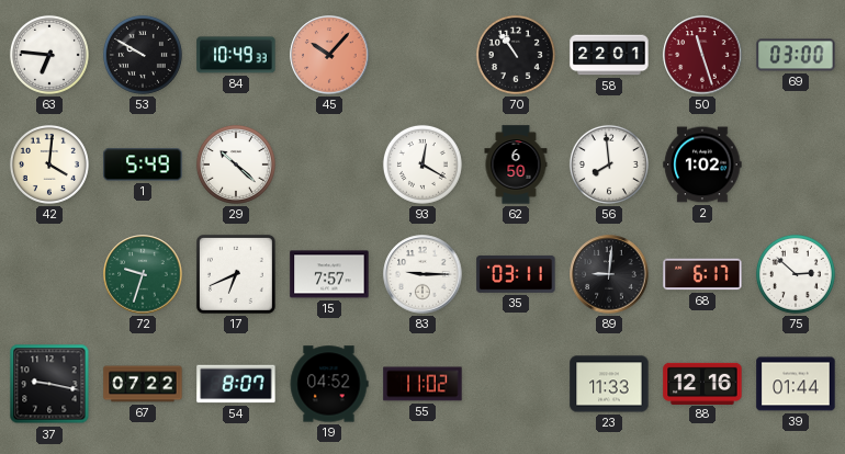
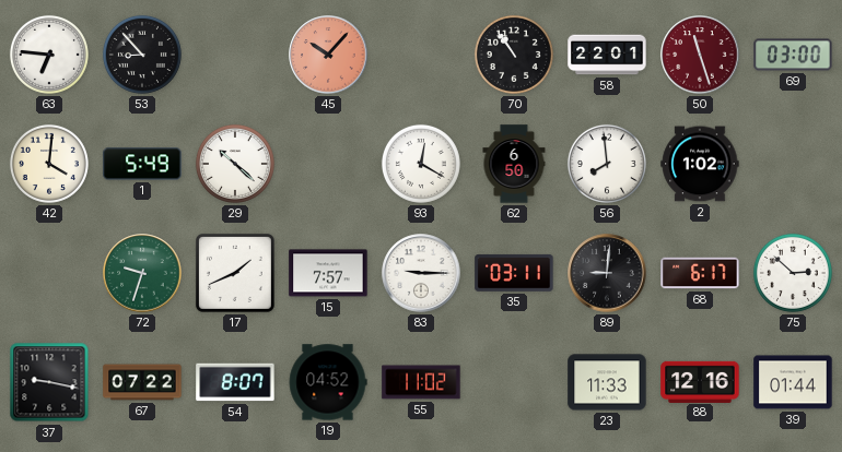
53: 9:50 -> 8:53 (142, 55)
84: 10:49 -> none (236, 55)
17: 6:41 -> 1:41 (235, 273)
